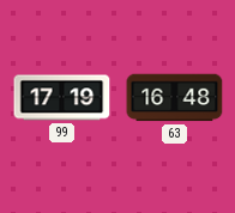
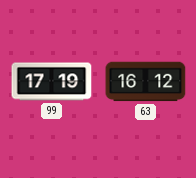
63: 16:48 -> 16:12 (146, 82)
